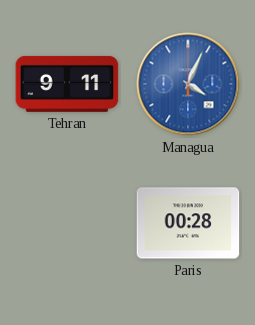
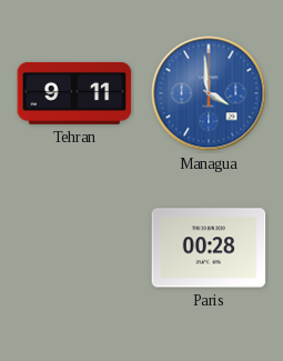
Managua: 4:04 -> 3:59 (209, 93)
